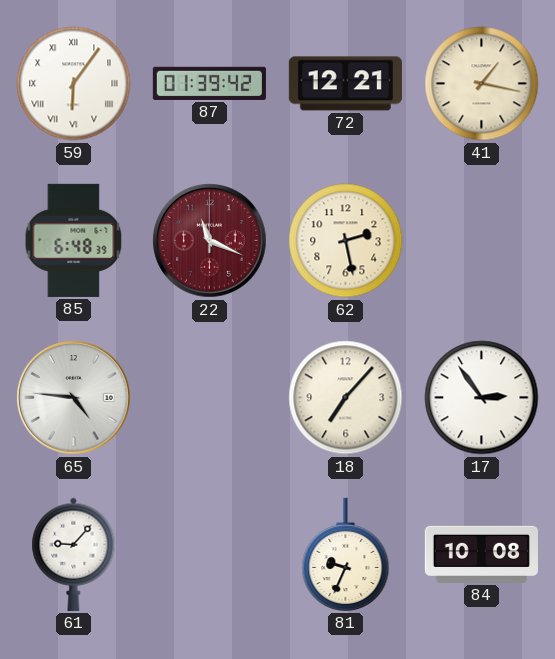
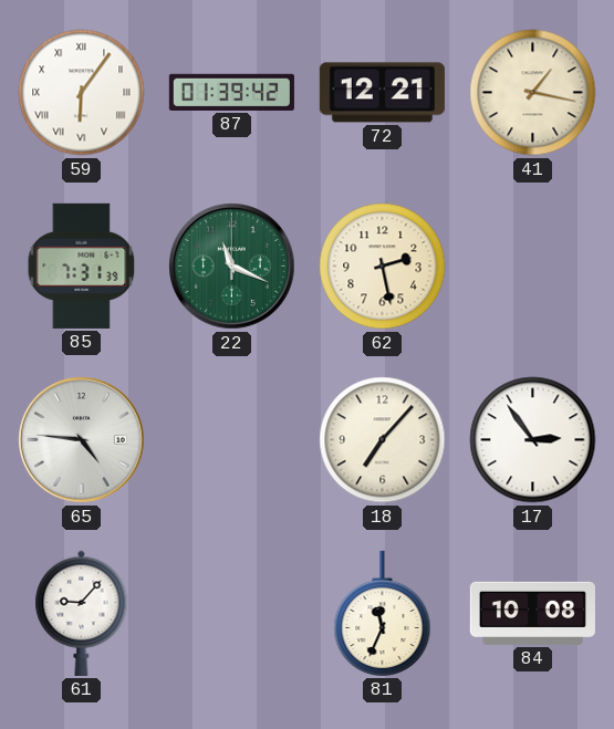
85: 6:48 -> 7:31 (82, 265)
22 dial: burgundy -> green (232, 267)
81: 9:34 -> 11:34 (383, 613)
